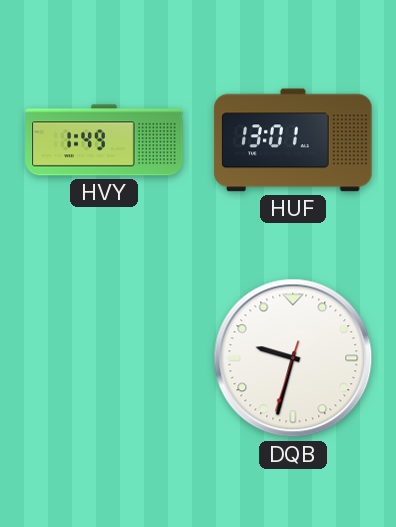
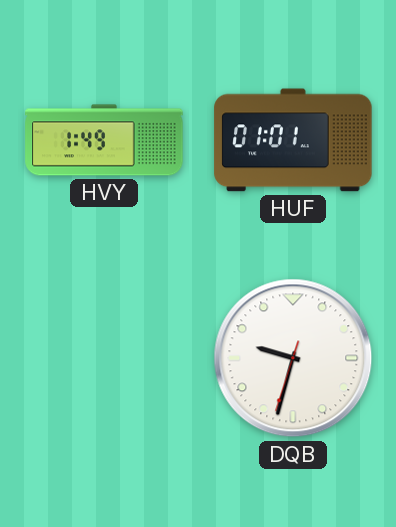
HUF: 13:01 -> 01:01 (293, 140)
